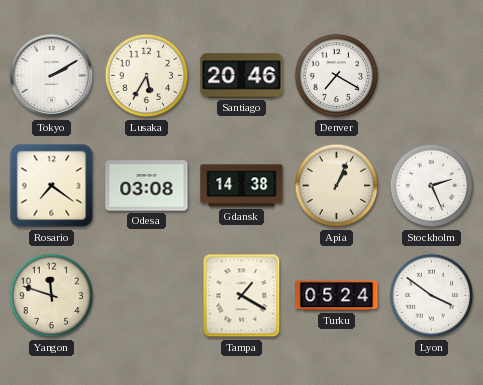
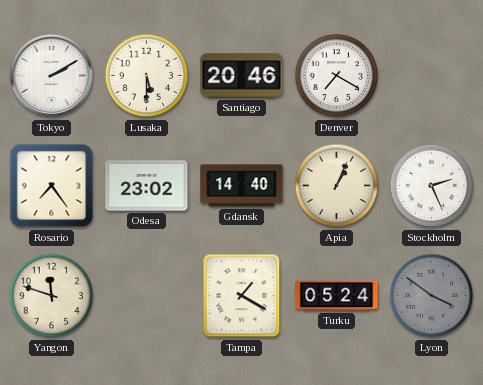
Lusaka: 5:35 -> 5:30 (147, 76)
Rosario: 7:21 -> 7:24 (52, 186)
Odesa: 03:08 -> 23:02 (147, 186)
Gdansk: 14:38 -> 14:40 (242, 186)
Lyon dial: white -> grey (432, 296)
